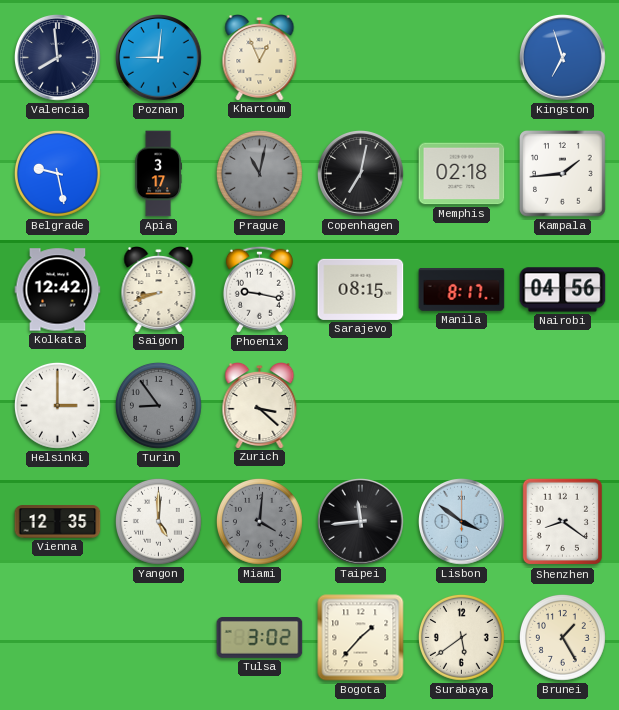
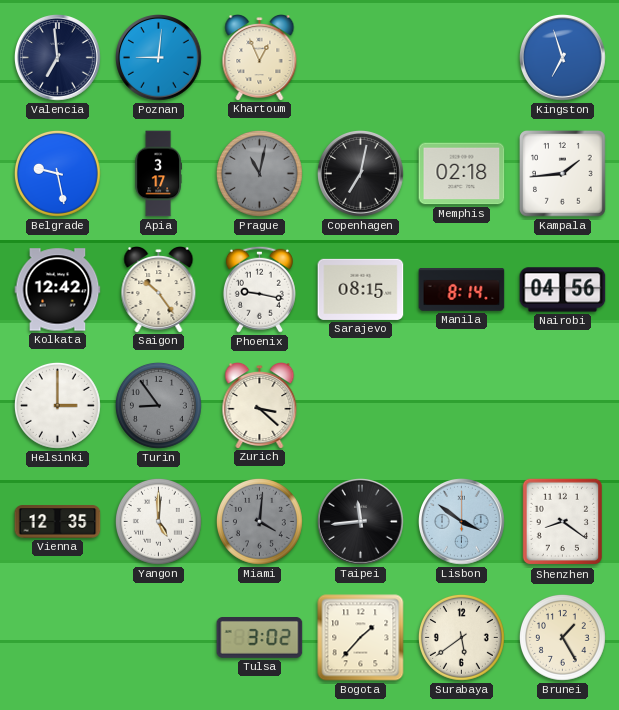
Valencia: 7:59 -> 6:59 (58, 58)
Saigon: 8:42 -> 10:24 (159, 290)
Manila: 8:17 -> 8:14 (462, 290)
